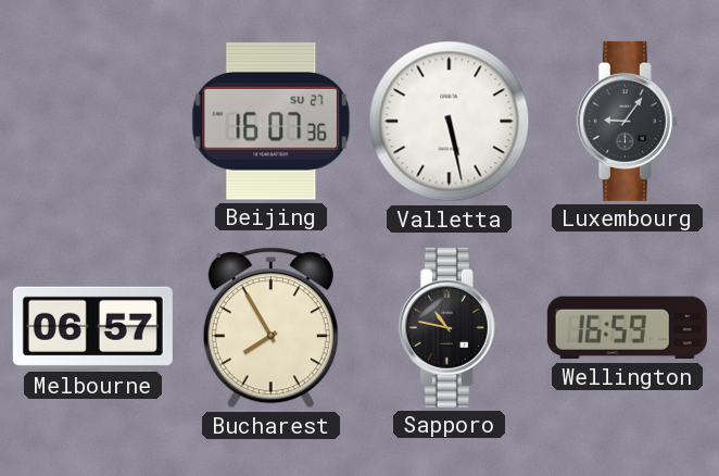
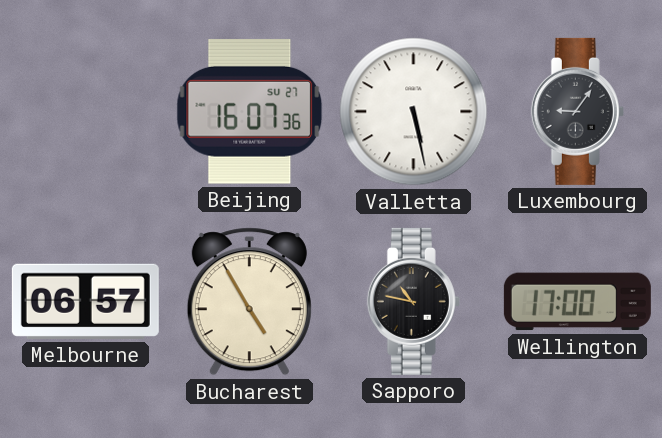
Bucharest: 7:55 -> 4:55 (249, 302)
Wellington: 16:59 -> 17:00 (577, 302)
